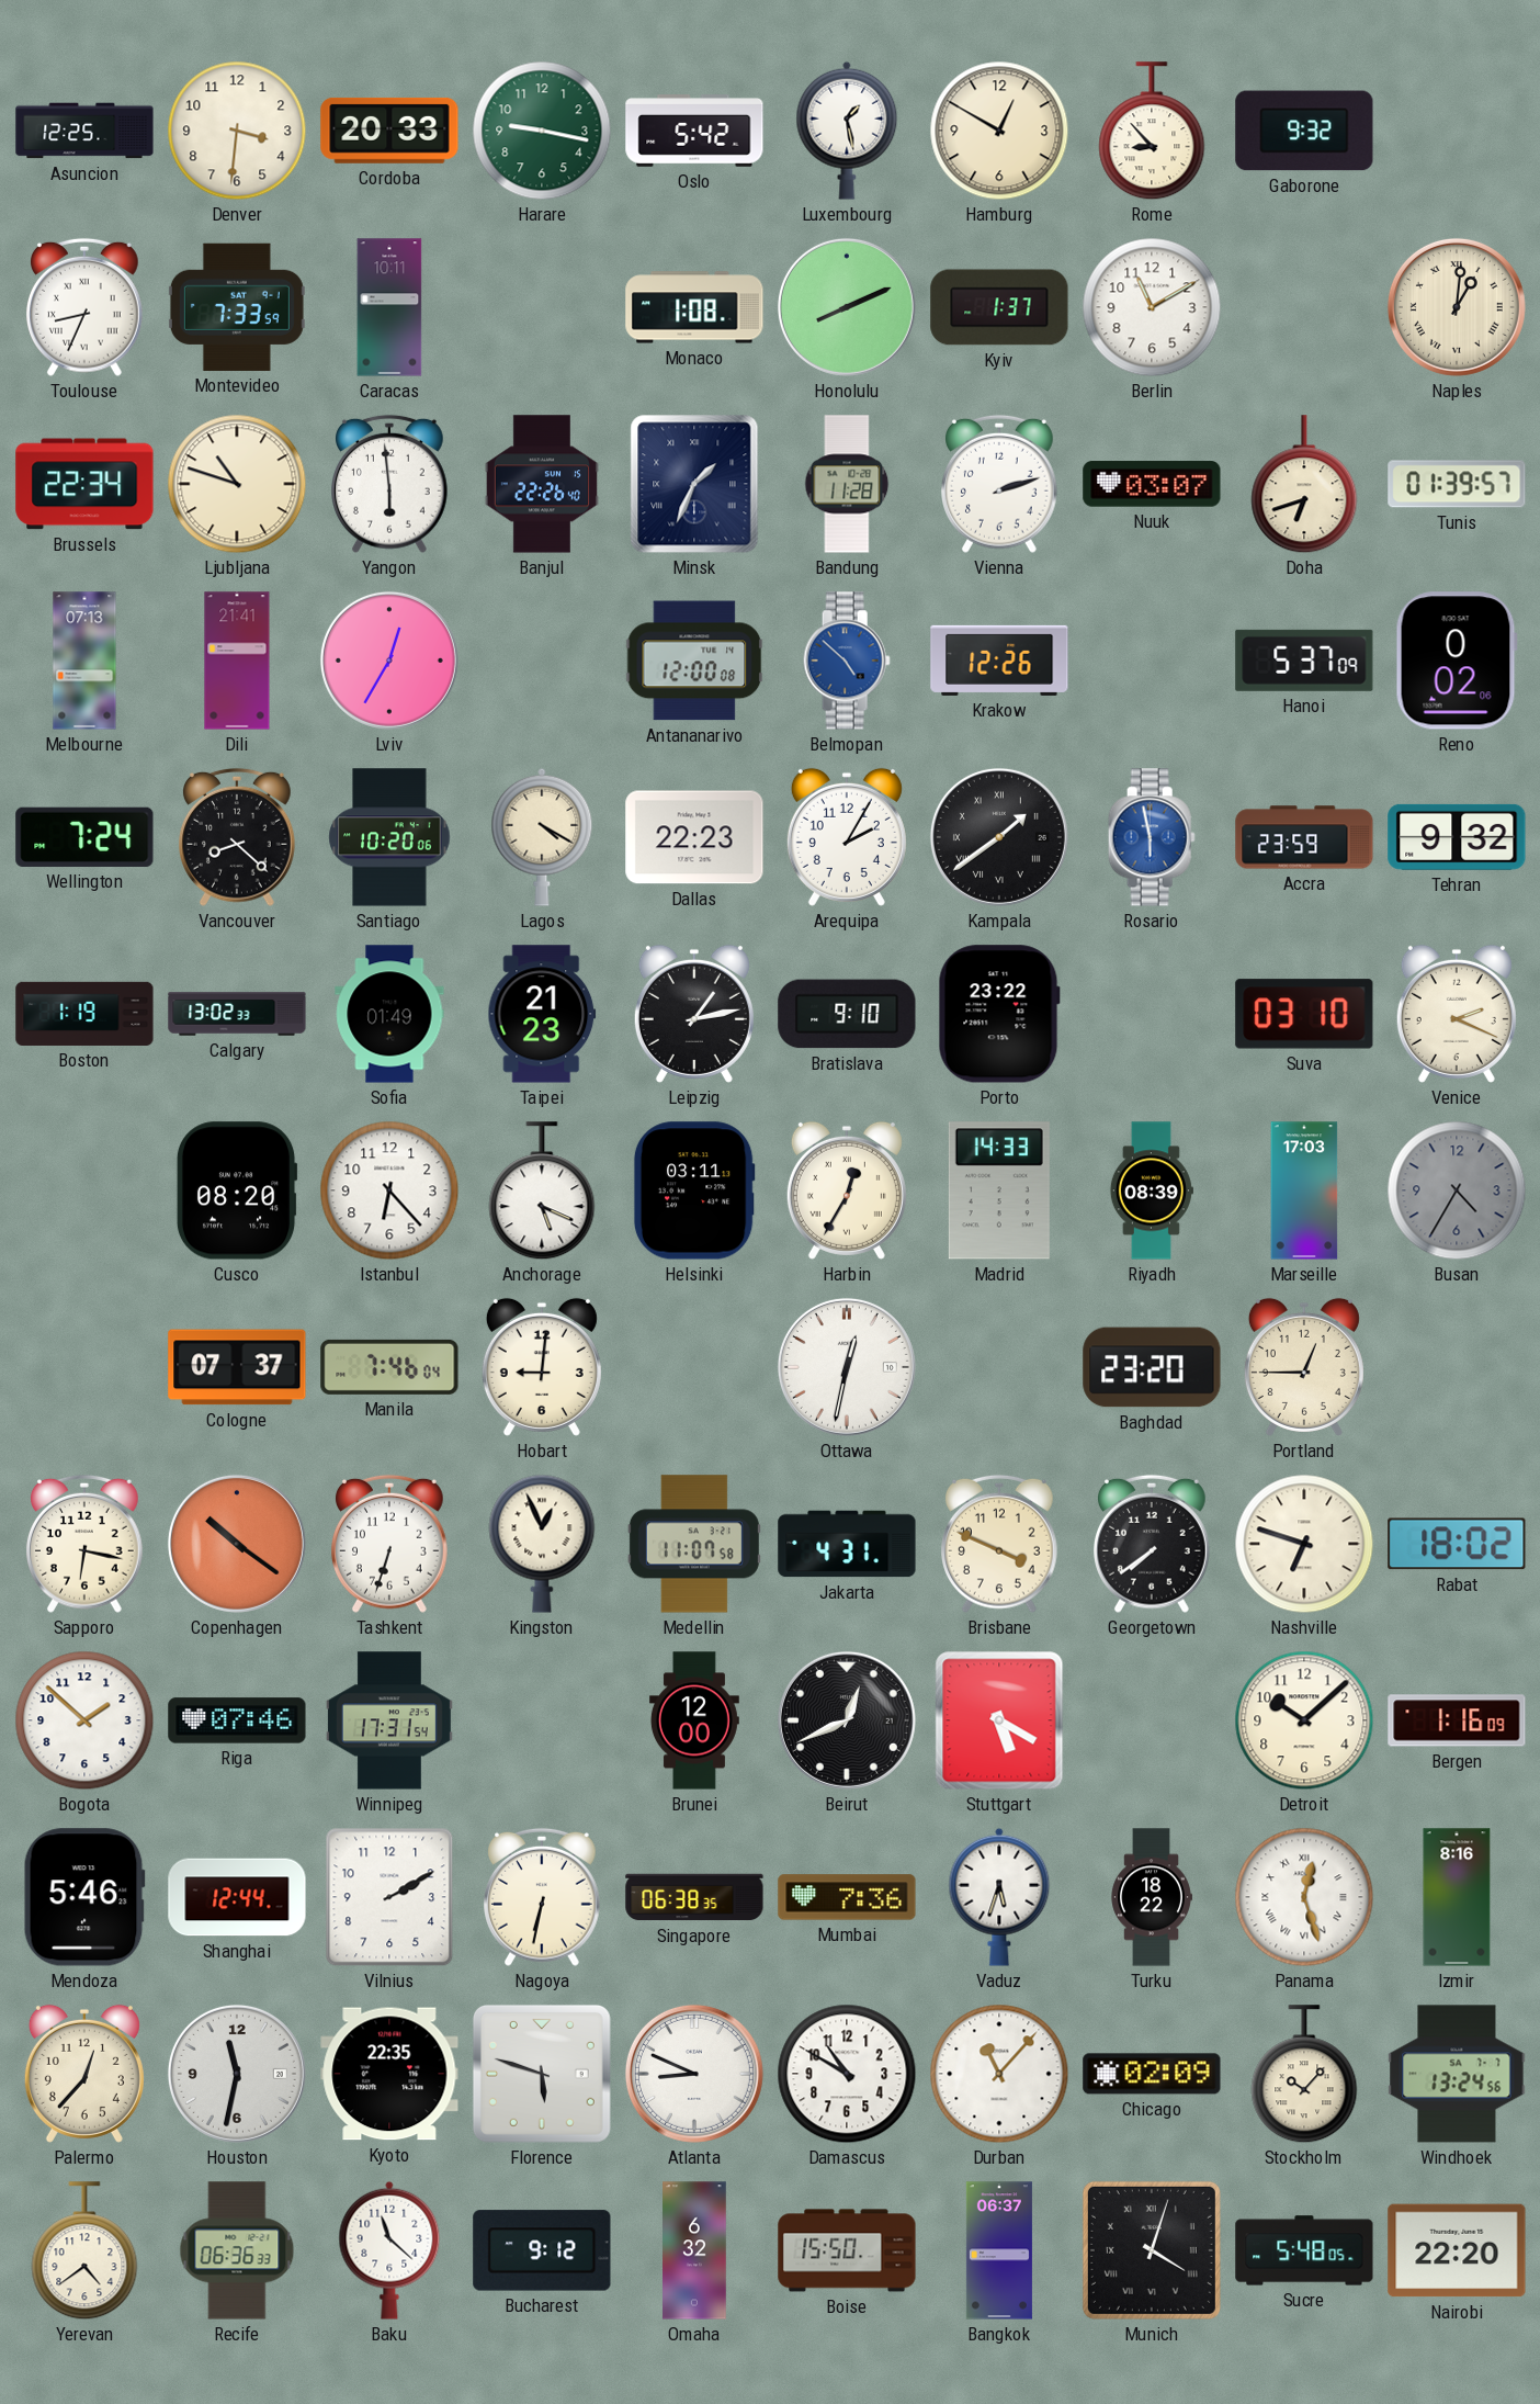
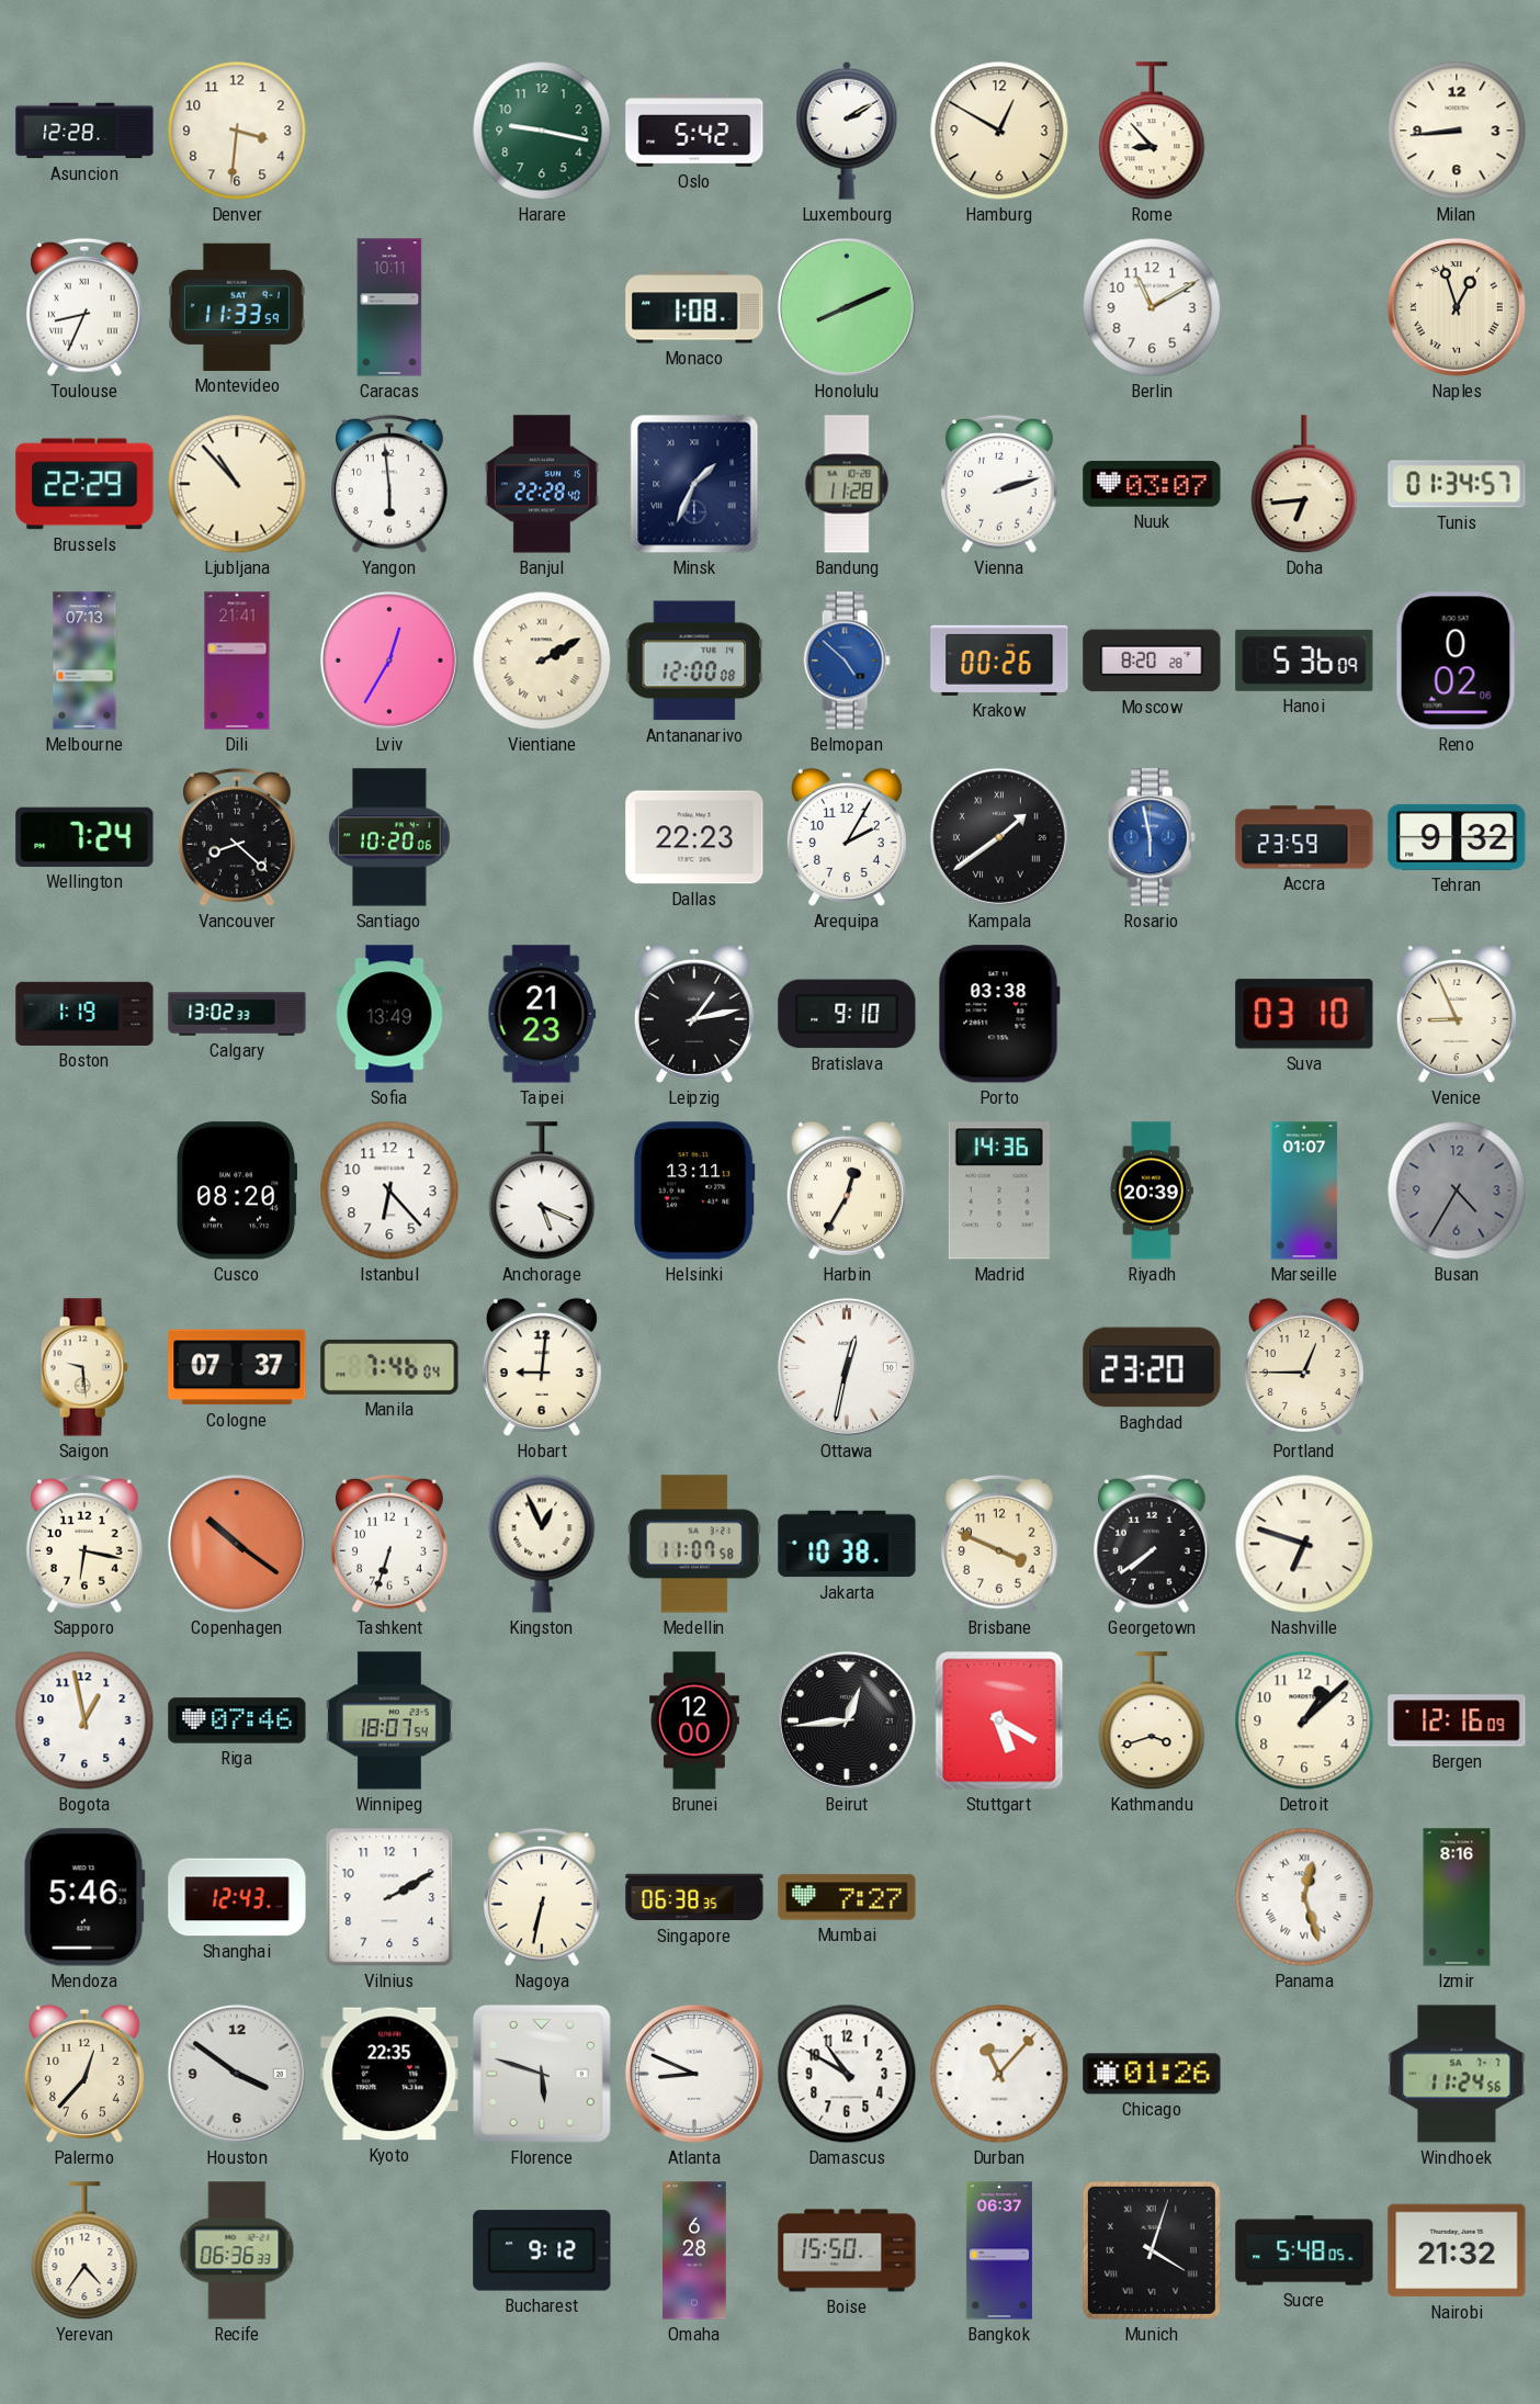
Asuncion: 12:25 -> 12:28 (84, 131)
Cordoba: 20:33 -> none (389, 131)
Luxembourg: 1:28 -> 2:10 (847, 131)
Gaborone: 9:32 -> none (1304, 131)
Milan: none -> 8:44 (1457, 131)
Montevideo: 7:33 -> 11:33 (237, 307)
Kyiv: 1:37 -> none (999, 307)
Naples: 1:01 -> 12:57 (1457, 307)
Brussels: 22:34 -> 22:29 (84, 484)
Ljubljana: 10:48 -> 10:53 (237, 484)
Banjul: 22:26 -> 22:28 (542, 484)
Doha: 6:42 -> 6:44 (1304, 485)
Tunis: 01:39 -> 01:34 (1457, 484)
Vientiane: none -> 2:10 (542, 661)
Krakow: 12:26 -> 00:26 (999, 661)
Moscow: none -> 8:20 (1152, 661)
Hanoi: 5:37 -> 5:36 (1304, 661)
Lagos: 4:20 -> none (542, 837)
Sofia: 01:49 -> 13:49 (389, 1014)
Porto: 23:22 -> 03:38 (999, 1014)
Venice: 2:19 -> 8:56 (1457, 1014)
Helsinki: 03:11 -> 13:11 (694, 1190)
Madrid: 14:33 -> 14:36 (999, 1190)
Riyadh: 08:39 -> 20:39 (1152, 1190)
Marseille: 17:03 -> 01:07 (1304, 1190)
Saigon: none -> 9:29 (84, 1367)
Jakarta: 4:31 -> 10:38 (847, 1544)
Rabat: 18:02 -> none (1457, 1544)
Bogota: 1:52 -> 12:58 (84, 1720)
Winnipeg: 17:31 -> 18:07 (389, 1720)
Beirut: 12:41 -> 12:44 (847, 1720)
Kathmandu: none -> 3:42 (1152, 1722)
Detroit: 10:08 -> 1:08 (1304, 1720)
Bergen: 1:16 -> 12:16 (1457, 1720)
Shanghai: 12:44 -> 12:43 (237, 1897)
Mumbai: 7:36 -> 7:27 (847, 1897)
Vaduz: 5:33 -> none (999, 1897)
Turku: 18:22 -> none (1152, 1897)
Houston: 11:32 -> 3:51 (237, 2074)
Chicago: 02:09 -> 01:26 (1152, 2074)
Stockholm: 10:07 -> none (1304, 2075)
Windhoek: 13:24 -> 11:24 (1457, 2074)
Yerevan: 4:39 -> 4:36 (84, 2251)
Baku: 11:22 -> none (389, 2250)
Omaha: 6:32 -> 6:28 (694, 2250)
Nairobi: 22:20 -> 21:32 (1457, 2250)
